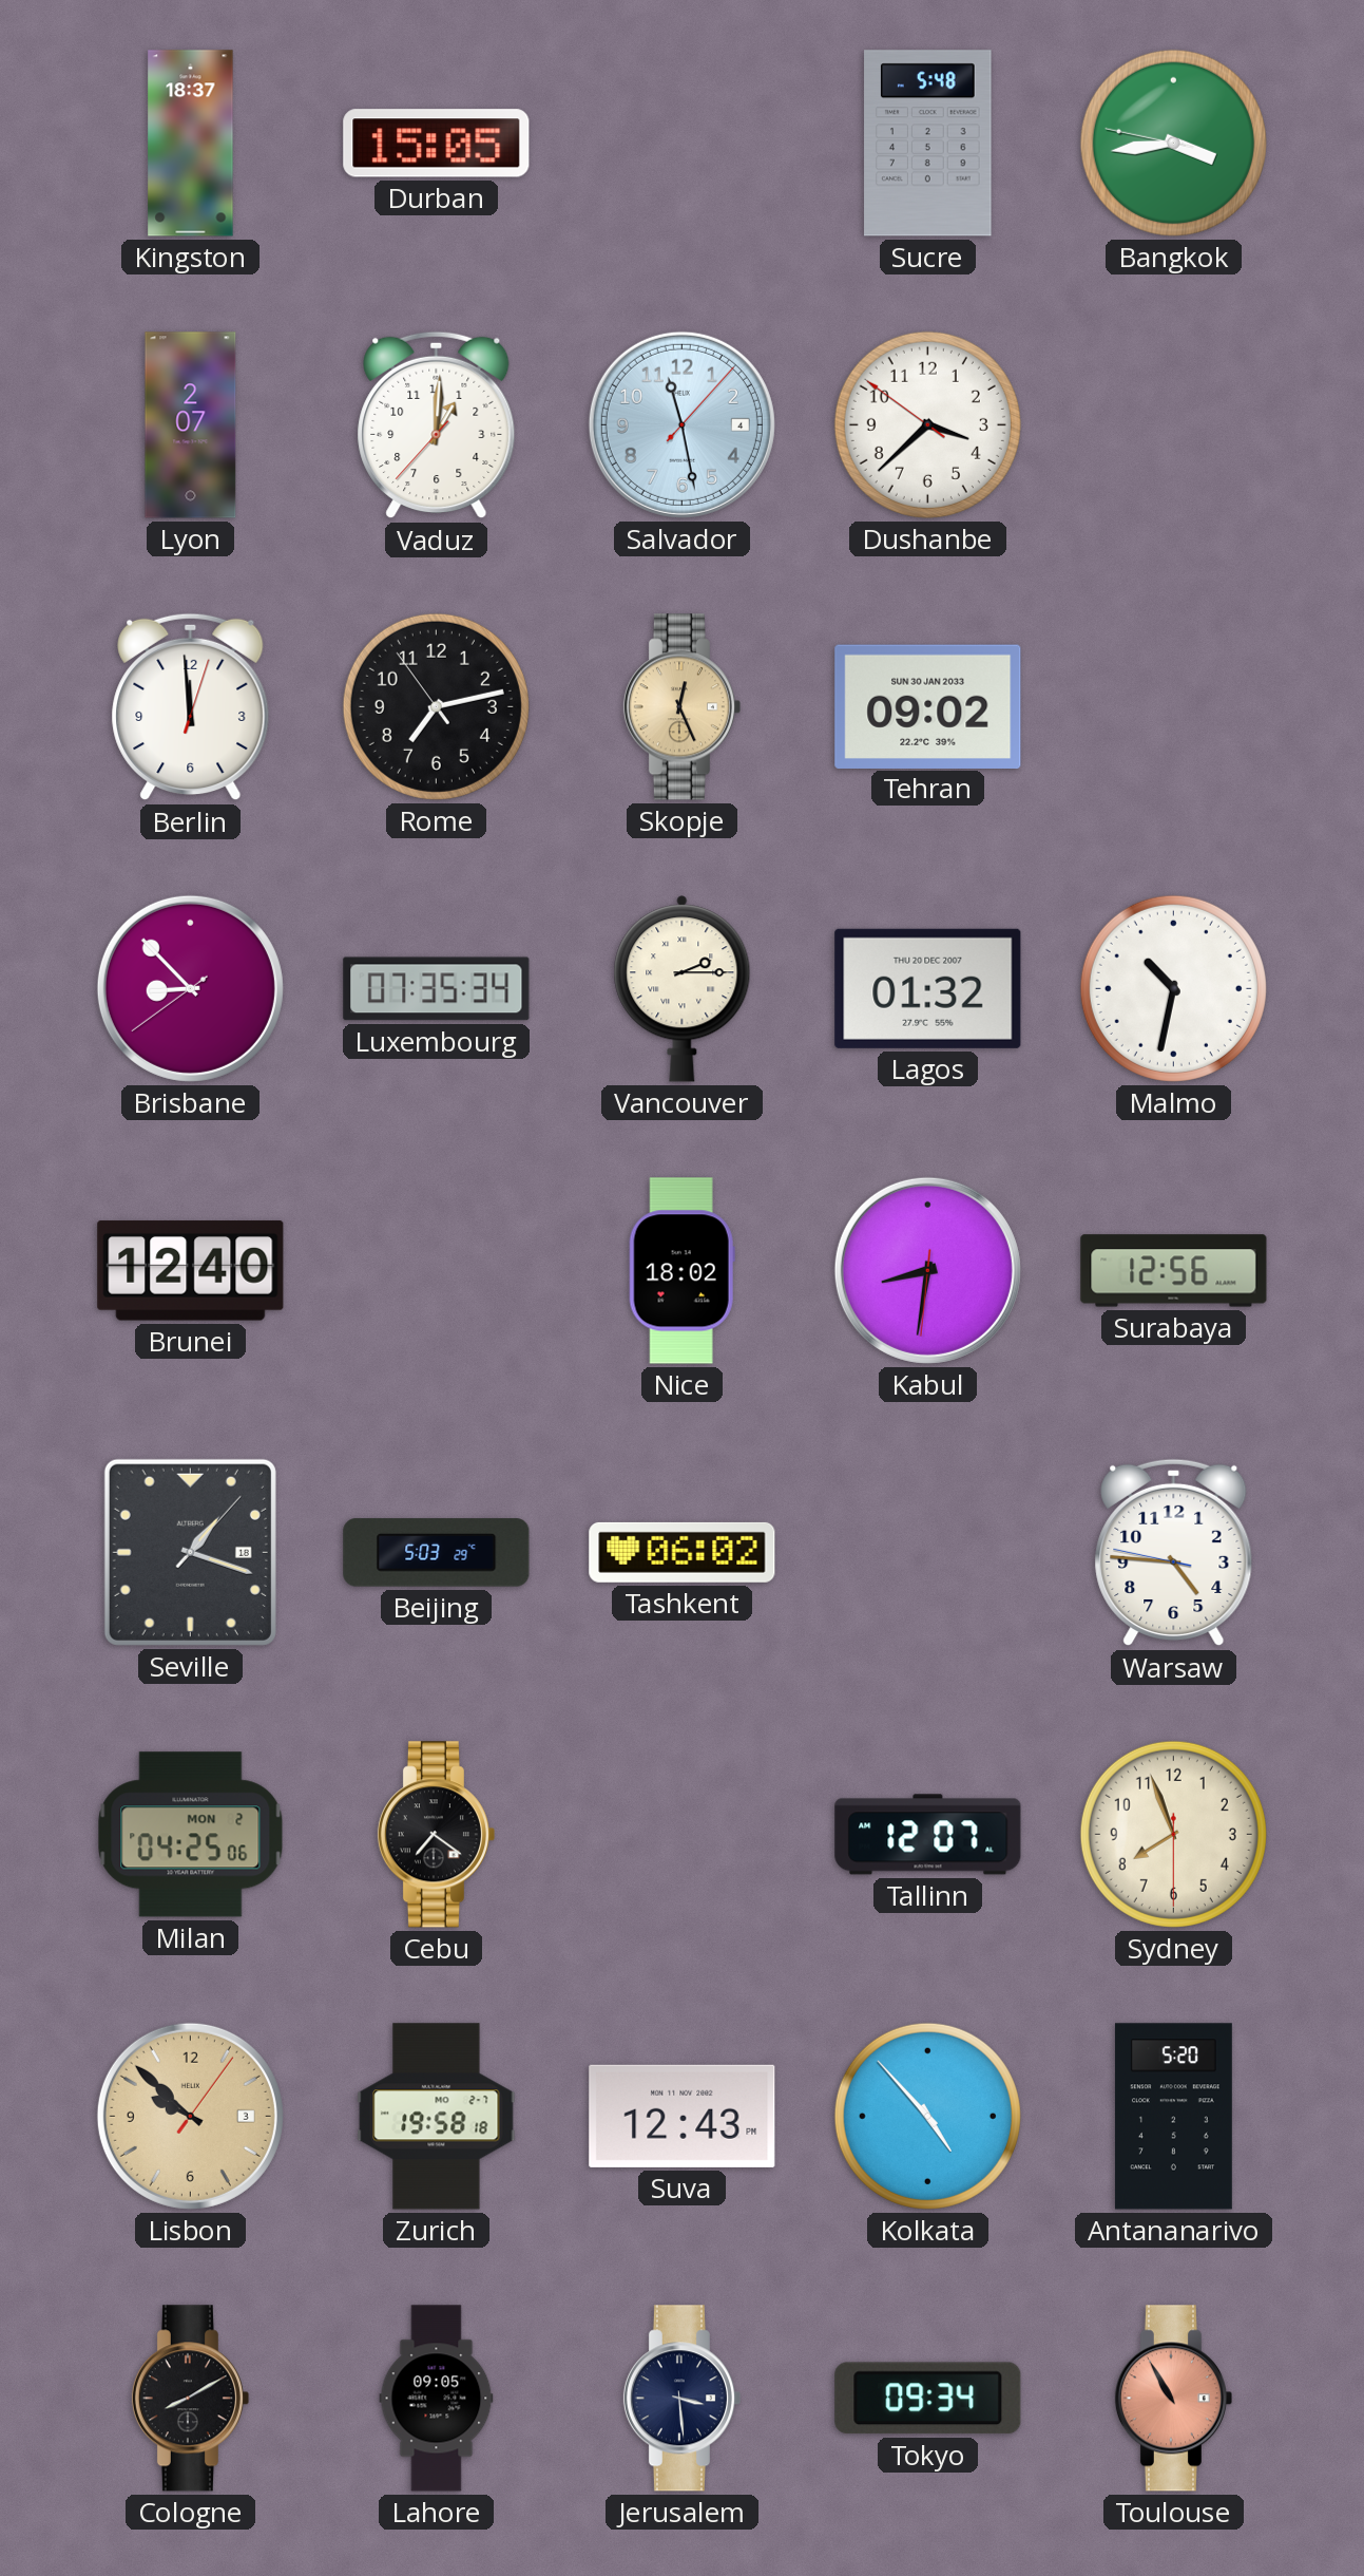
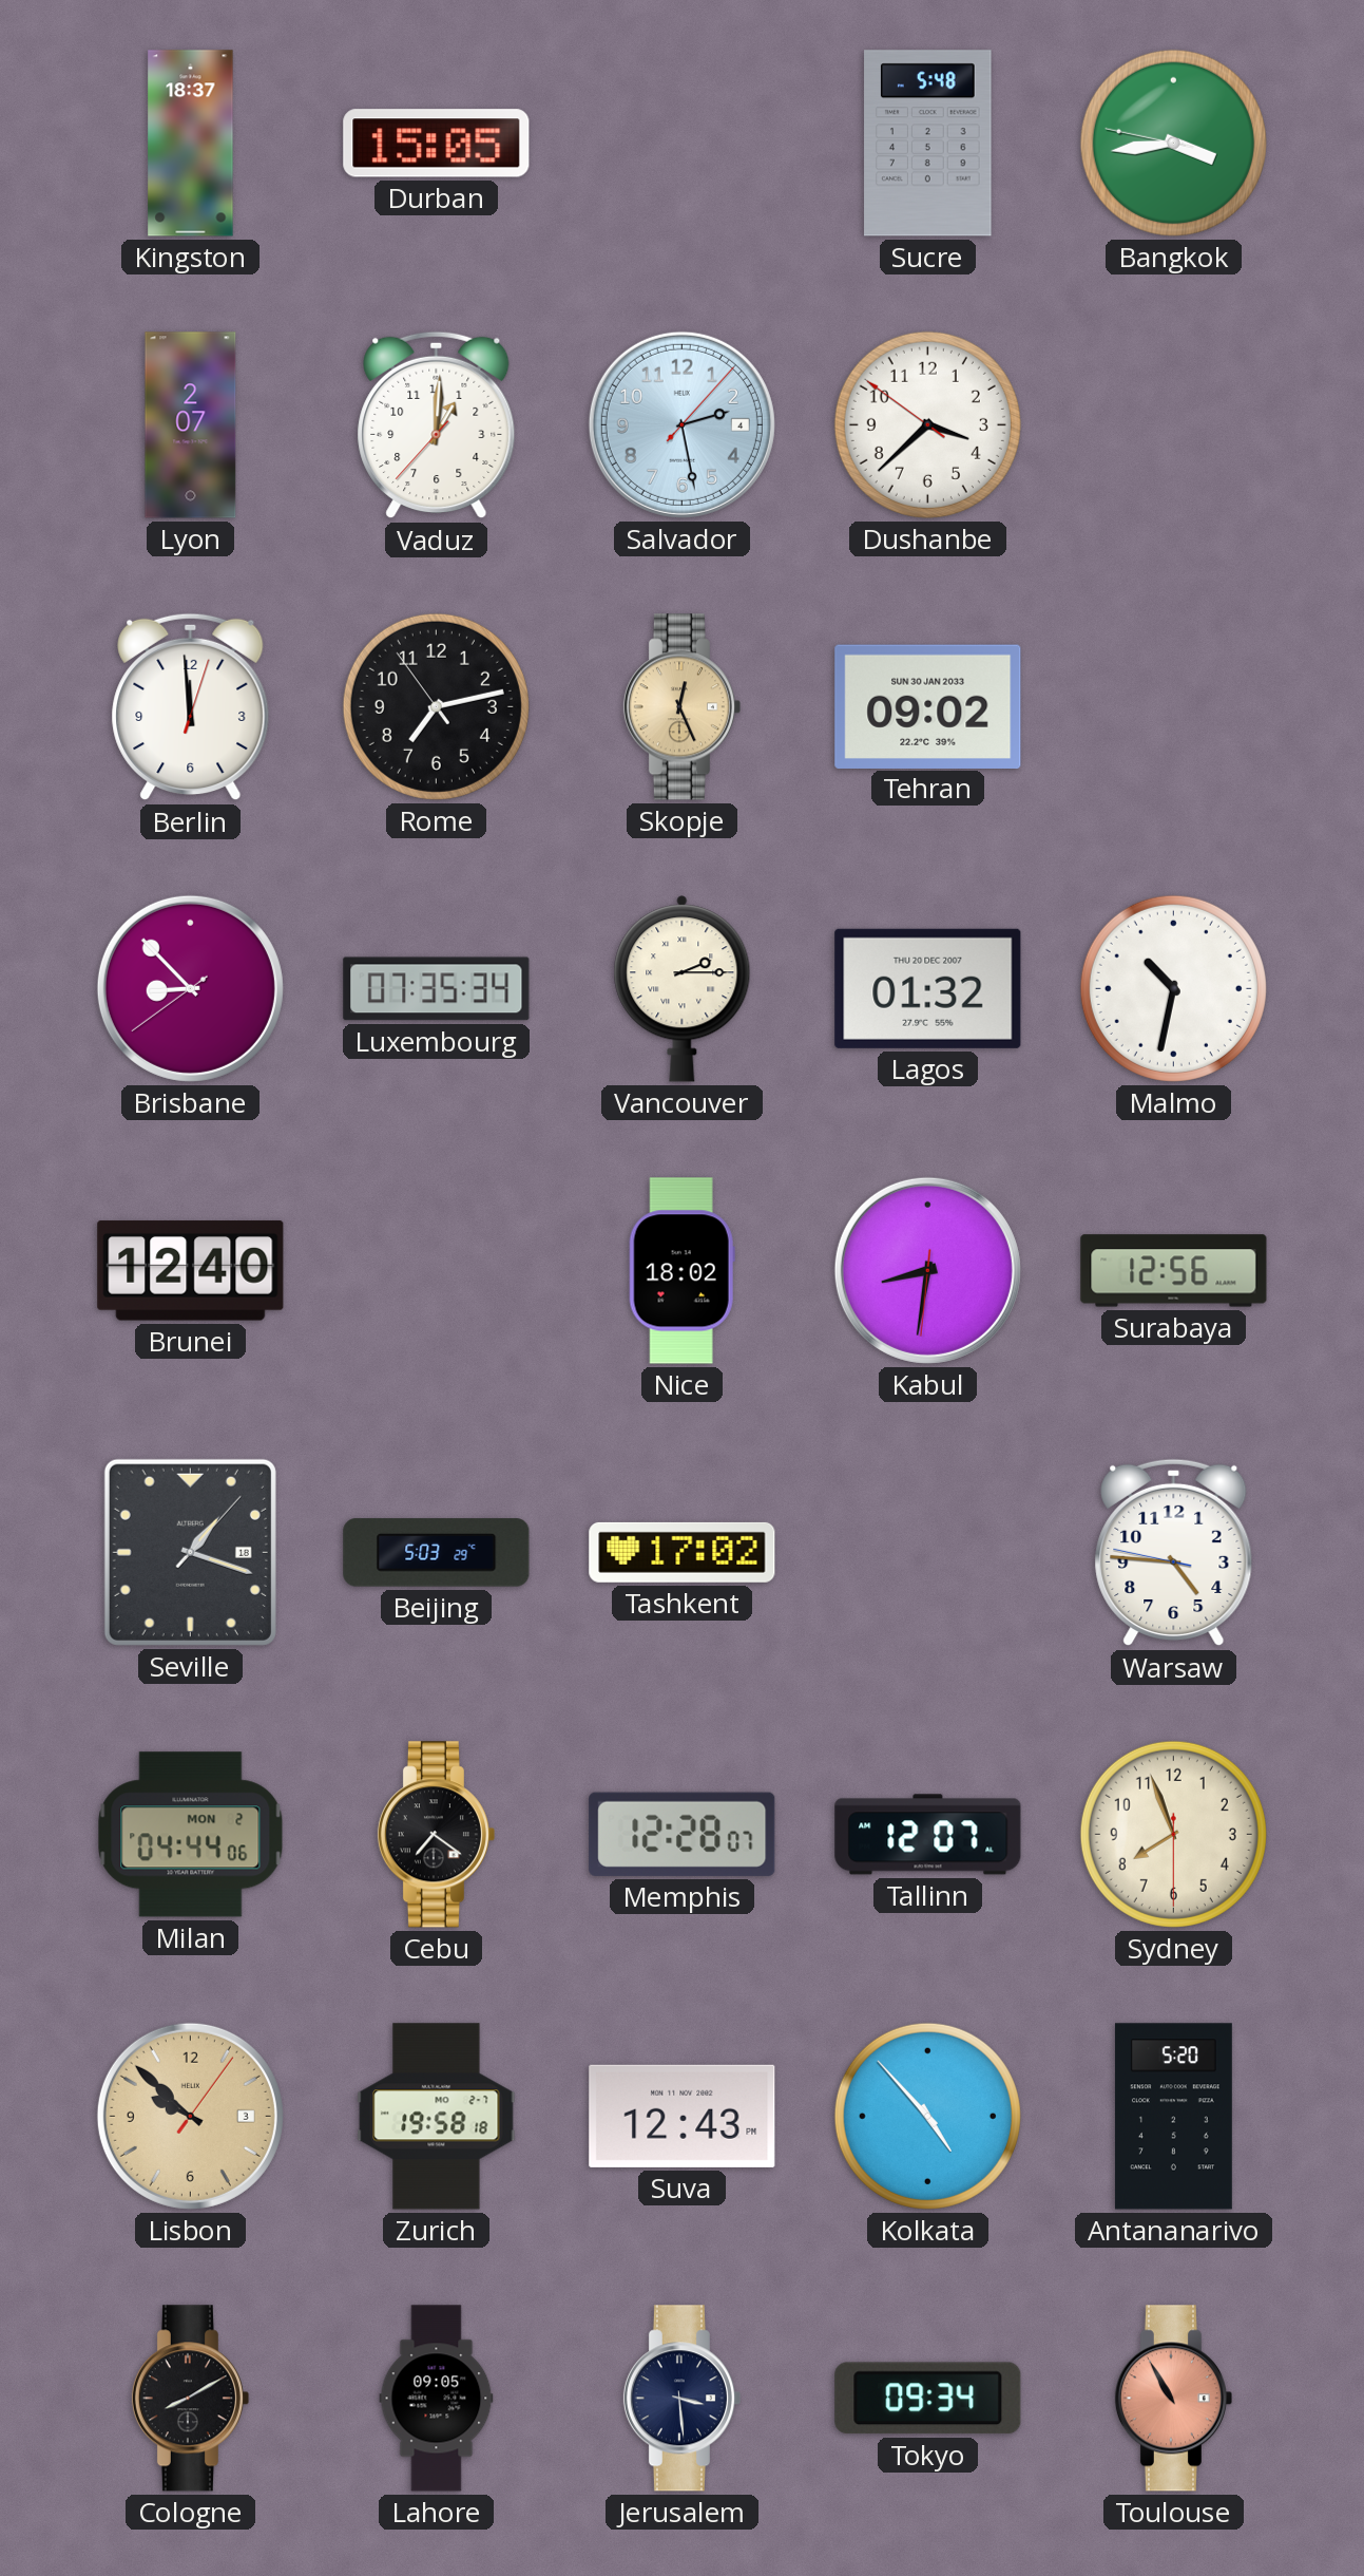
Salvador: 11:28 -> 2:28 (681, 424)
Tashkent: 06:02 -> 17:02 (683, 1552)
Milan: 04:25 -> 04:44 (191, 1835)
Memphis: none -> 12:28 (683, 1834)
